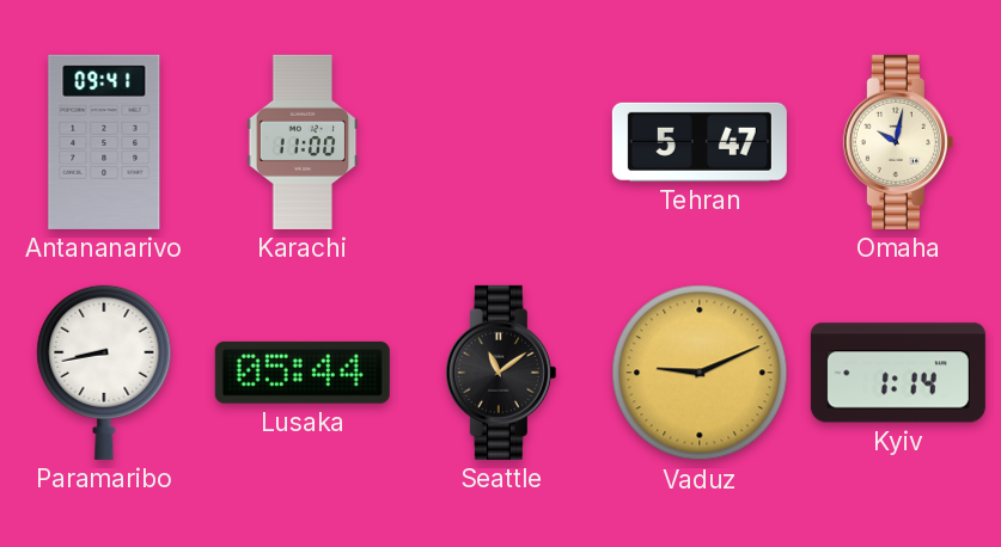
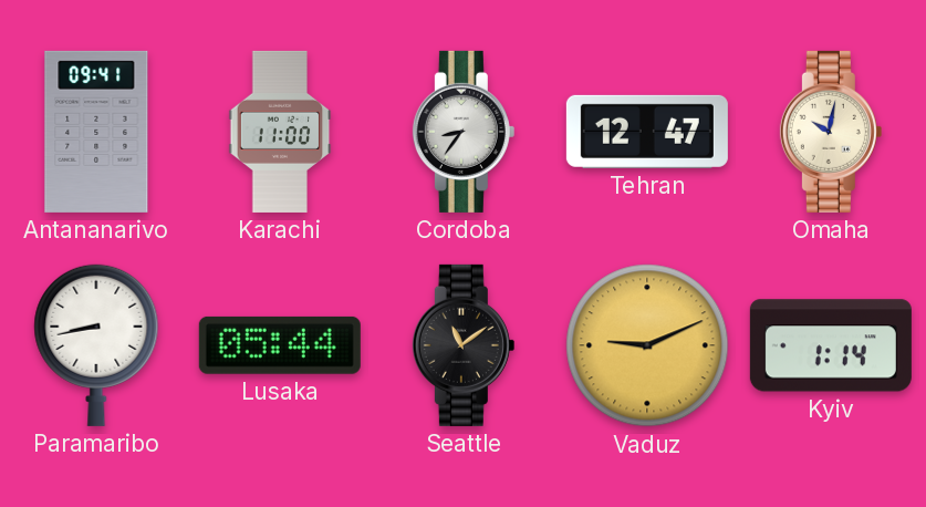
Cordoba: none -> 8:36 (464, 132)
Tehran: 5:47 -> 12:47 (647, 132)
